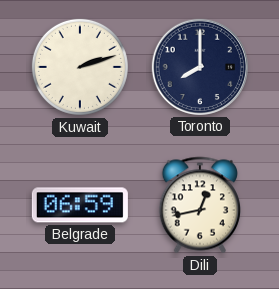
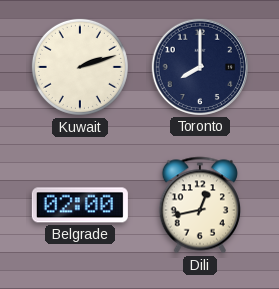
Belgrade: 06:59 -> 02:00 (80, 205)
